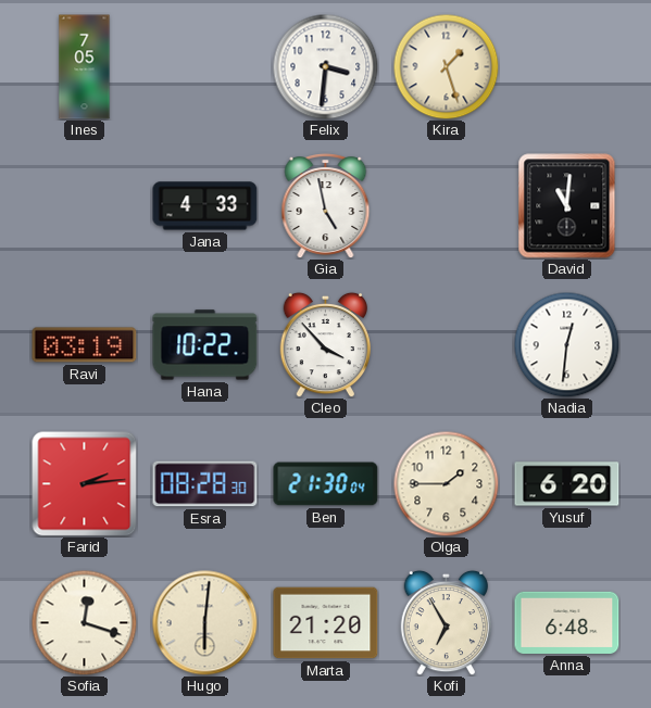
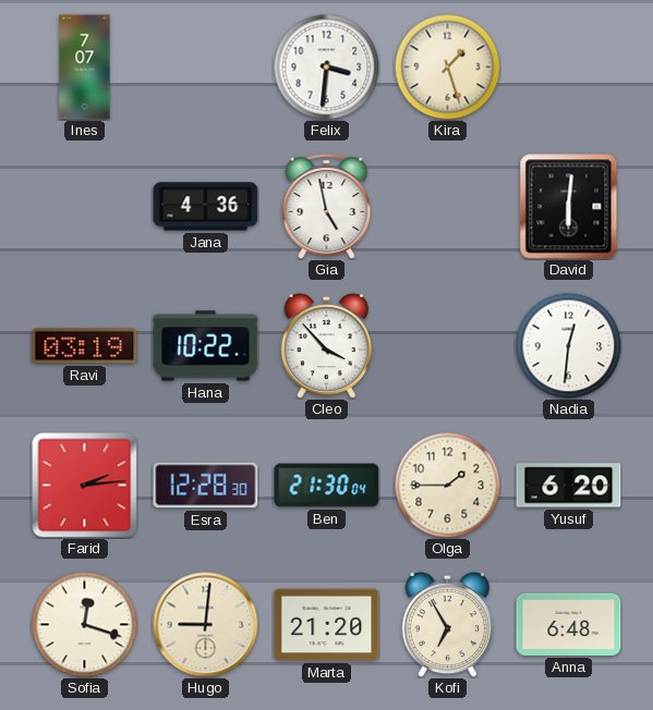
Ines: 7:05 -> 7:07 (85, 68)
Jana: 4:33 -> 4:36 (206, 207)
David: 11:01 -> 6:01 (569, 207)
Esra: 08:28 -> 12:28 (206, 486)
Hugo: 6:01 -> 9:01 (206, 625)
